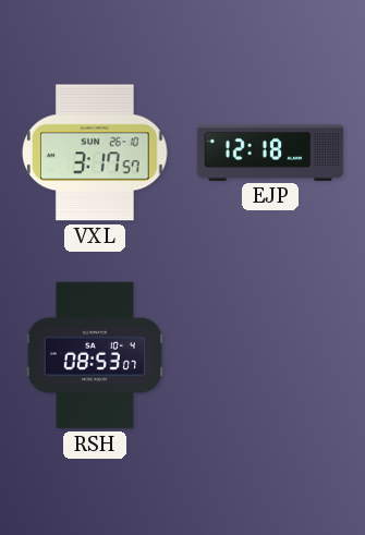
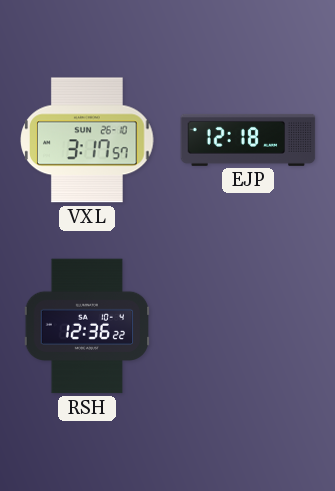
RSH: 08:53 -> 12:36 (87, 326)
